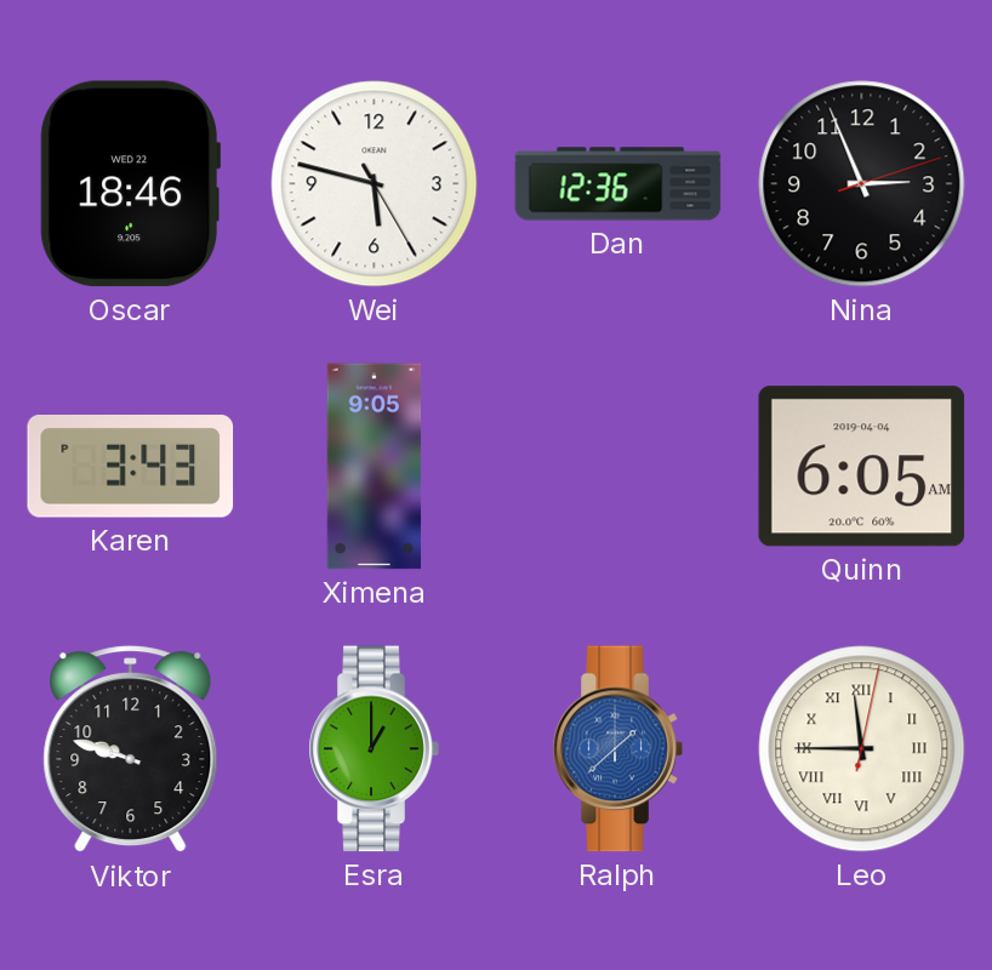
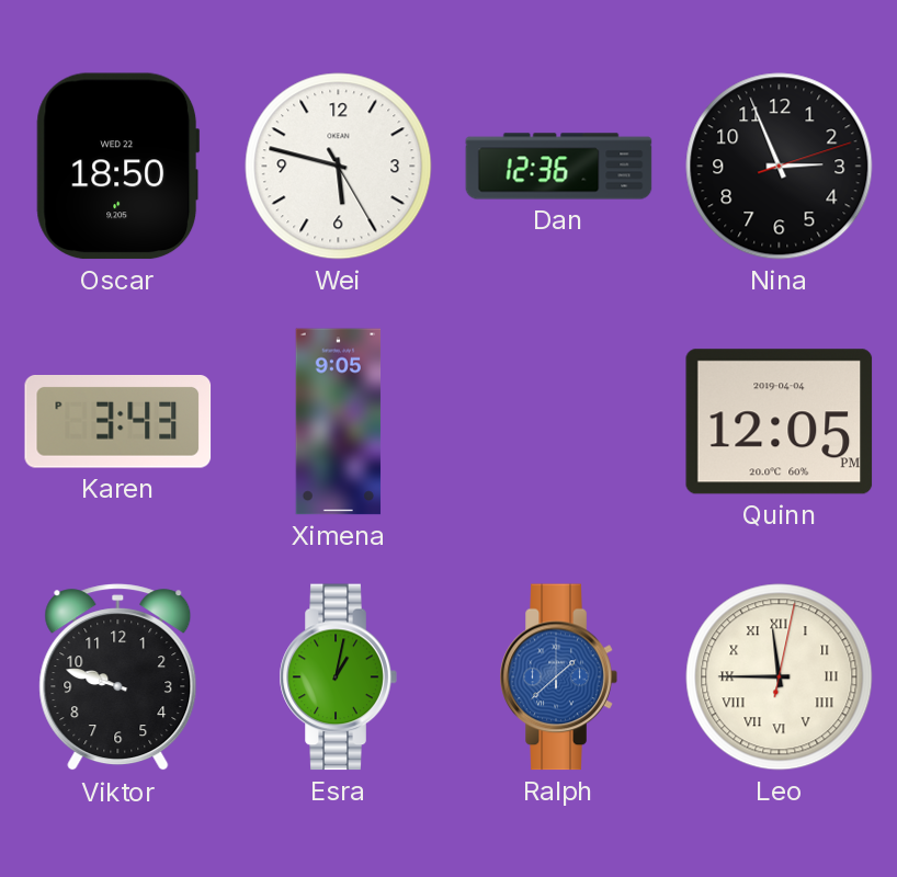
Oscar: 18:46 -> 18:50 (118, 167)
Quinn: 6:05 -> 12:05 (780, 422)
Esra: 1:00 -> 1:02 (338, 677)
